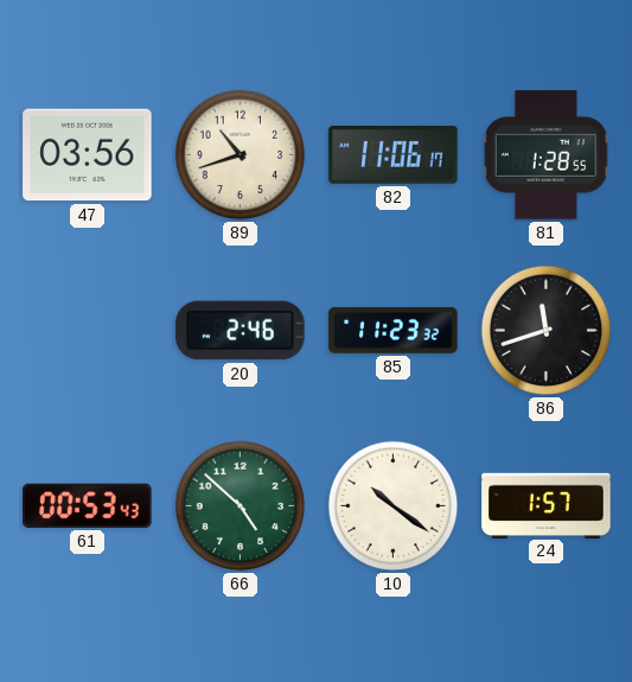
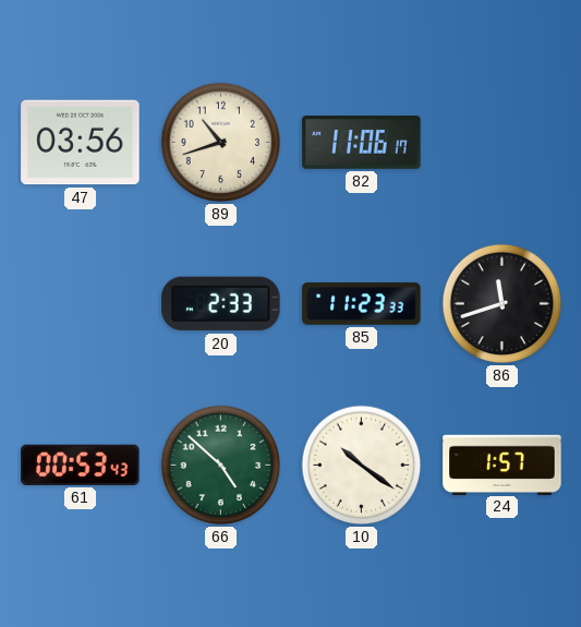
81: 1:28 -> none (545, 155)
20: 2:46 -> 2:33 (221, 304)
85: 11:23:32 -> 11:23:33 (362, 303)
